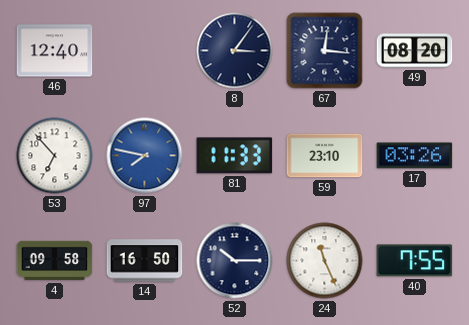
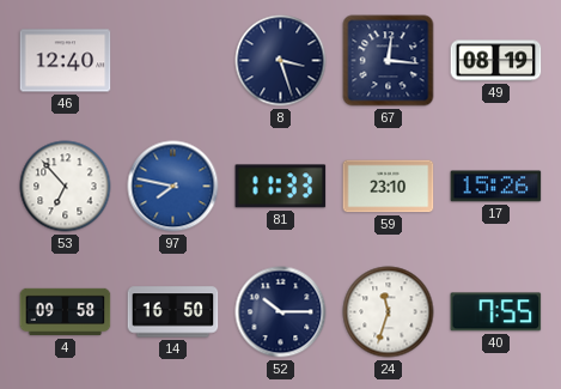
8: 3:06 -> 3:27 (281, 61)
49: 08:20 -> 08:19 (496, 61)
17: 03:26 -> 15:26 (496, 187)
24: 11:26 -> 11:33 (389, 312)
